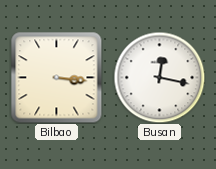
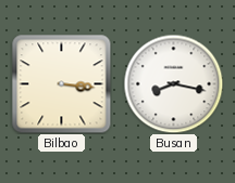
Busan: 12:17 -> 8:17 (173, 83)
